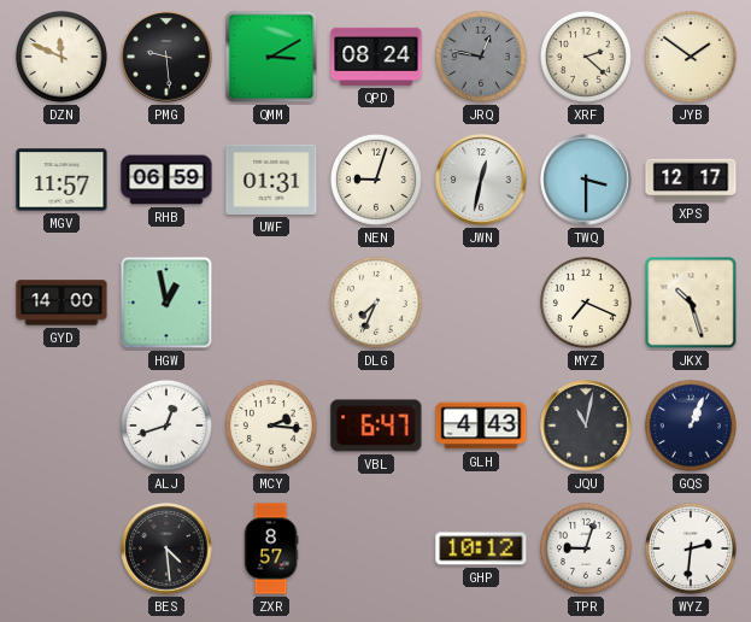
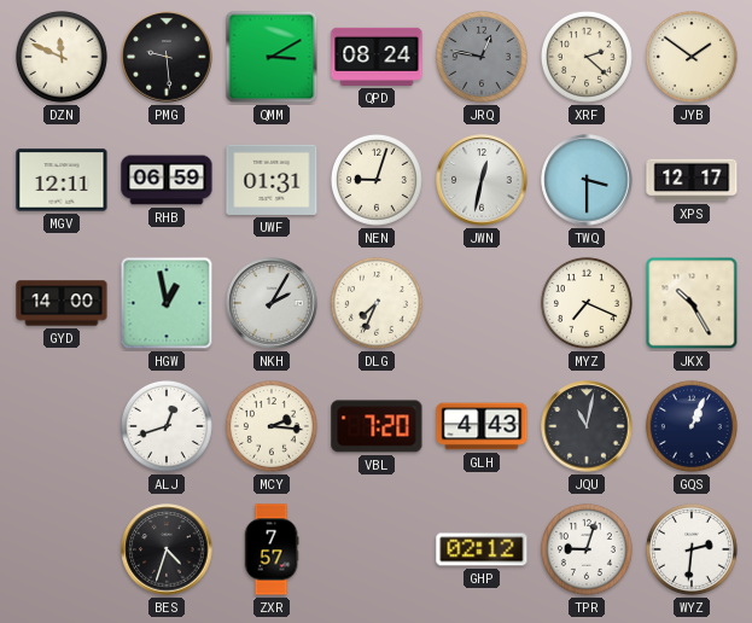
MGV: 11:57 -> 12:11 (62, 180)
NKH: none -> 2:05 (272, 303)
JKX: 10:27 -> 10:25 (692, 303)
VBL: 6:47 -> 7:20 (377, 426)
BES: 4:29 -> 4:33 (167, 549)
ZXR: 8:57 -> 7:57 (272, 549)
GHP: 10:12 -> 02:12 (482, 549)
